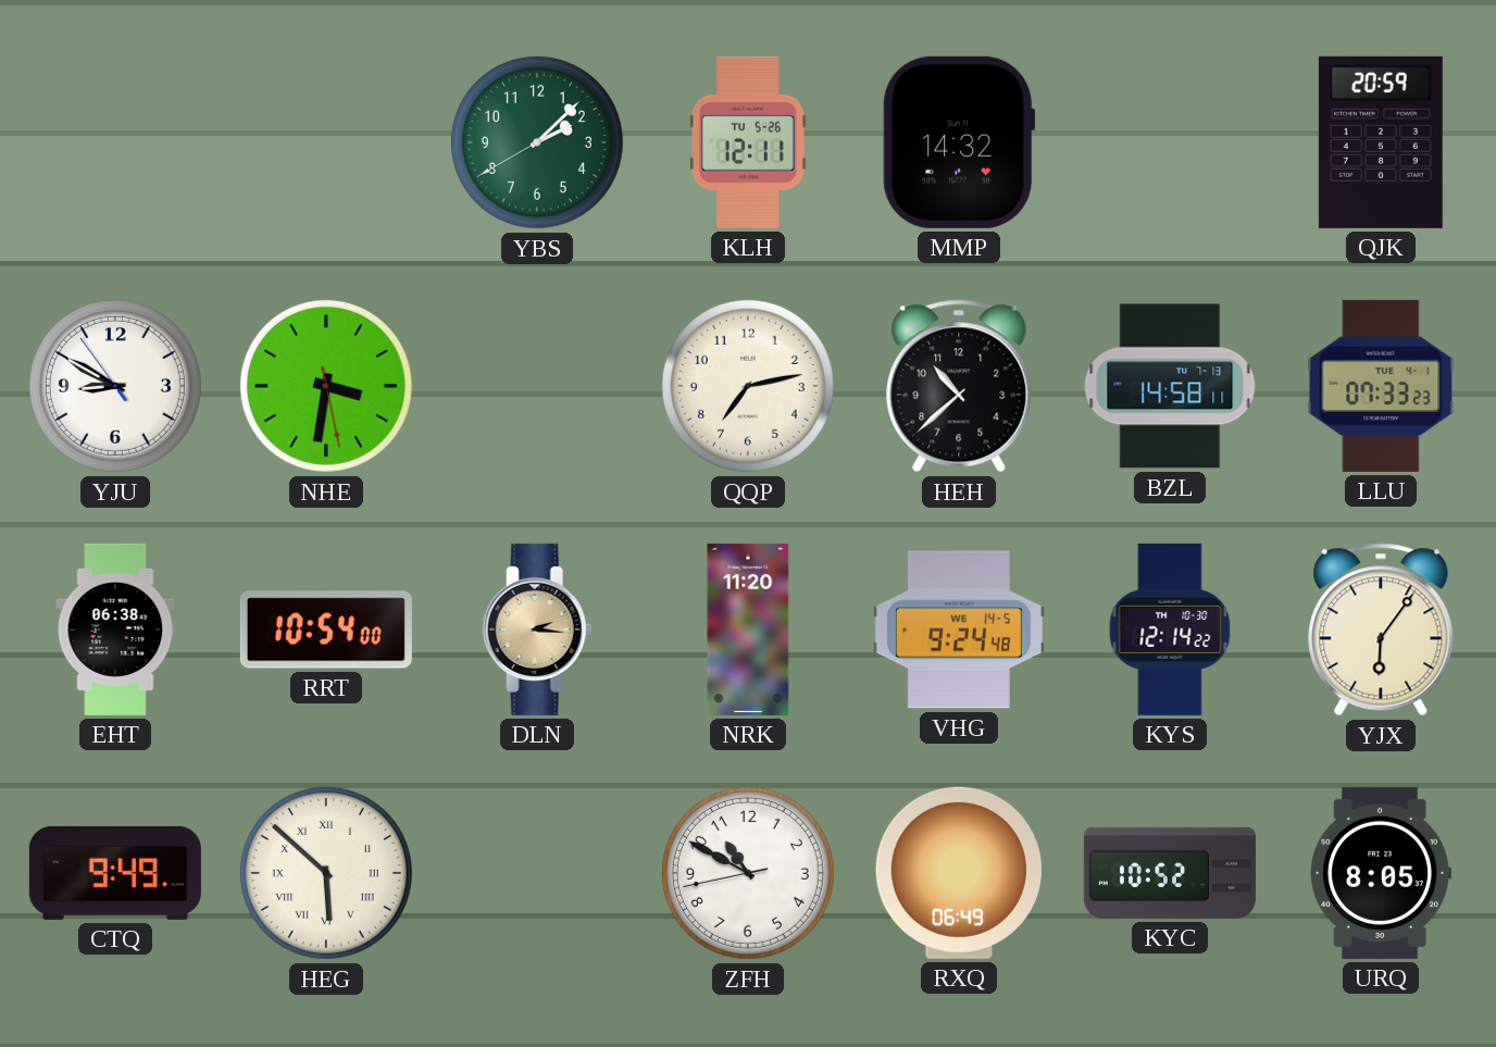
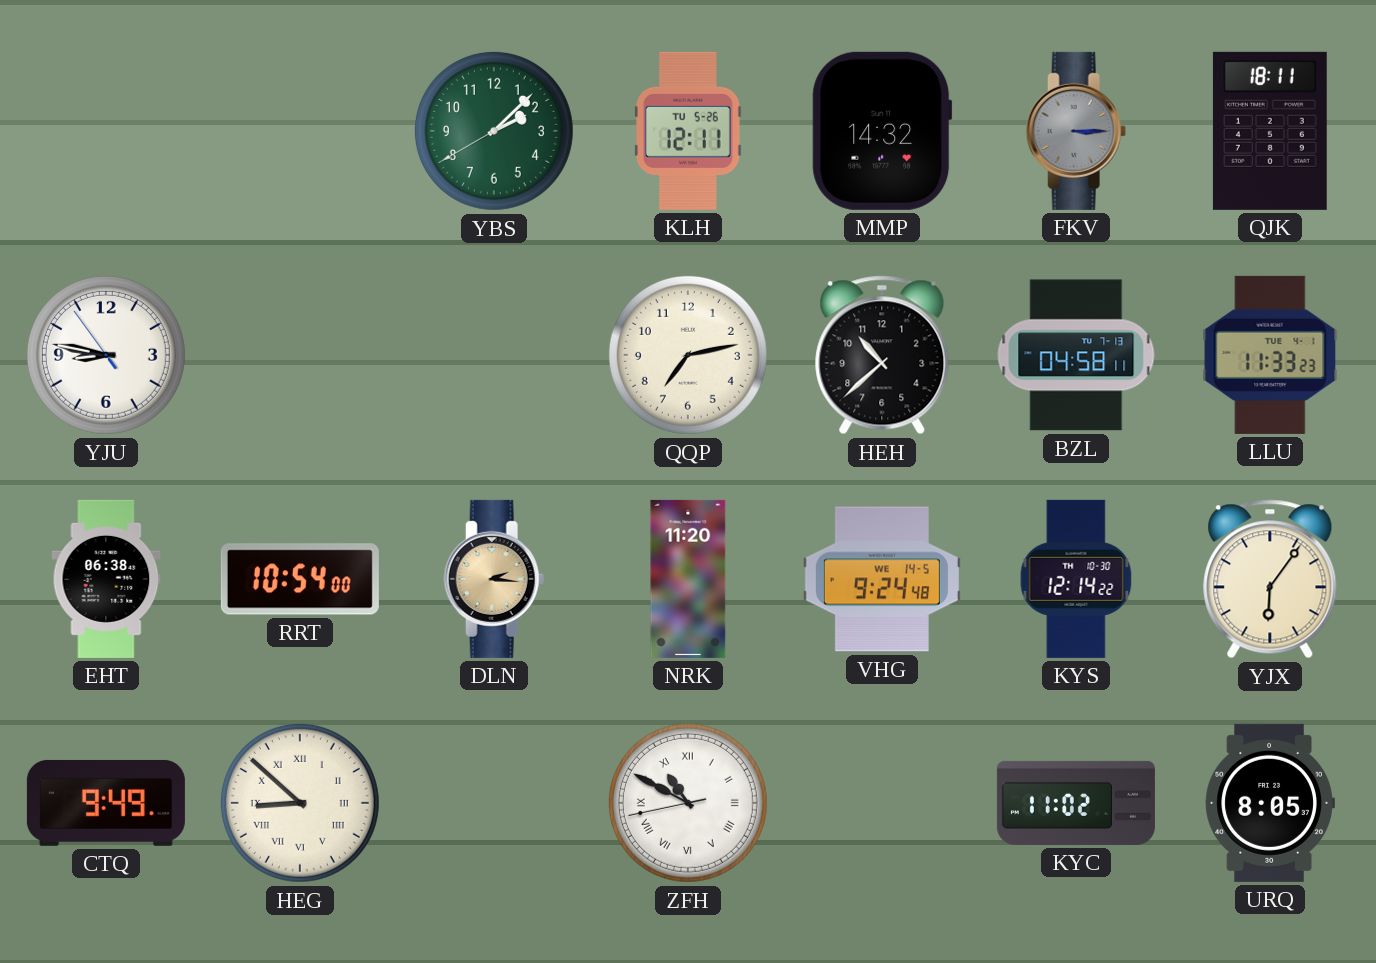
FKV: none -> 3:15 (1076, 131)
QJK: 20:59 -> 18:11 (1270, 131)
YJU: 8:49 -> 8:46 (106, 355)
NHE: 3:31 -> none (326, 386)
BZL: 14:58 -> 04:58 (1076, 355)
LLU: 07:33 -> 11:33 (1270, 355)
HEG: 5:52 -> 8:52 (300, 803)
ZFH numerals: Arabic -> Roman (688, 803)
RXQ: 06:49 -> none (959, 873)
KYC: 10:52 -> 11:02 (1076, 803)
